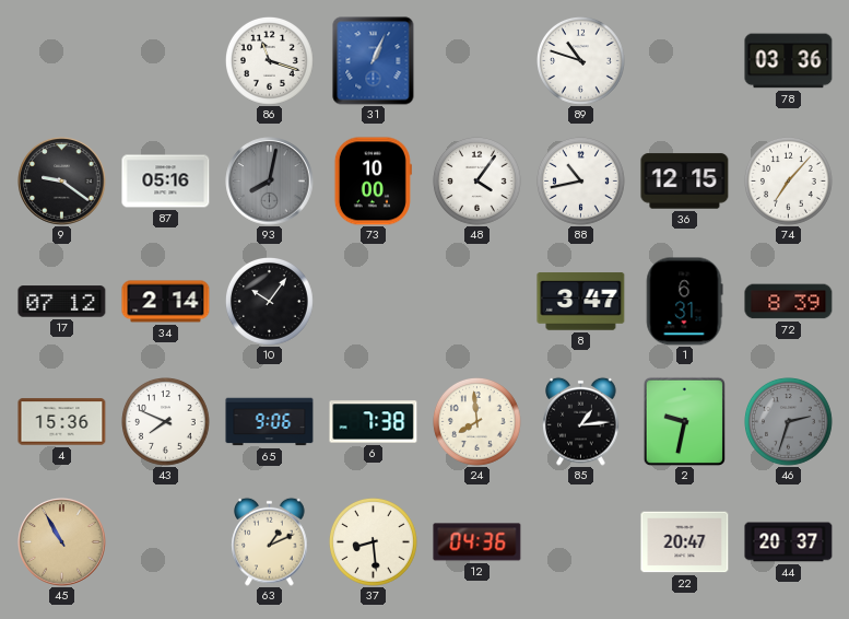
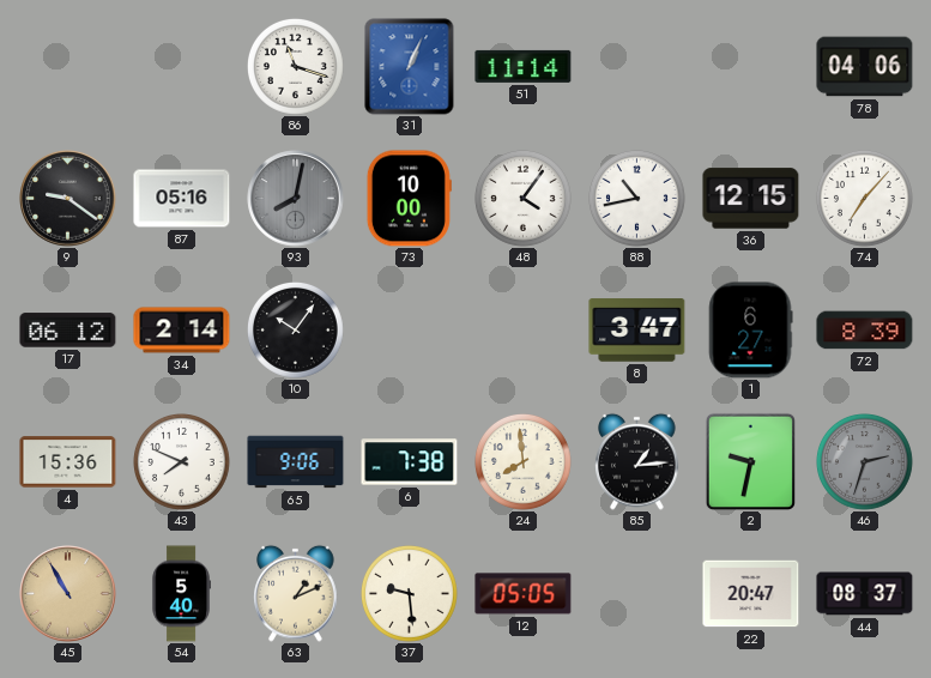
51: none -> 11:14 (524, 66)
89: 10:48 -> none (581, 61)
78: 03:36 -> 04:06 (865, 67)
17: 07:12 -> 06:12 (68, 331)
1: 6:31 -> 6:27 (750, 331)
54: none -> 5:40 (181, 594)
37: 8:29 -> 9:29 (410, 594)
12: 04:36 -> 05:05 (524, 594)
44: 20:37 -> 08:37 (865, 594)
